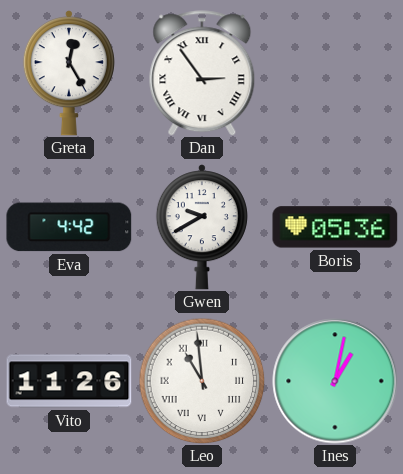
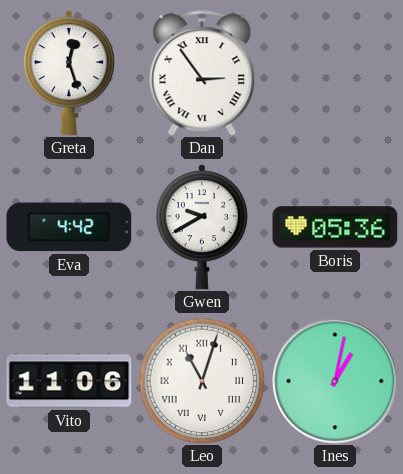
Greta: 12:25 -> 12:27 (69, 73)
Vito: 11:26 -> 11:06 (69, 381)
Leo: 10:59 -> 11:03 (202, 381)
